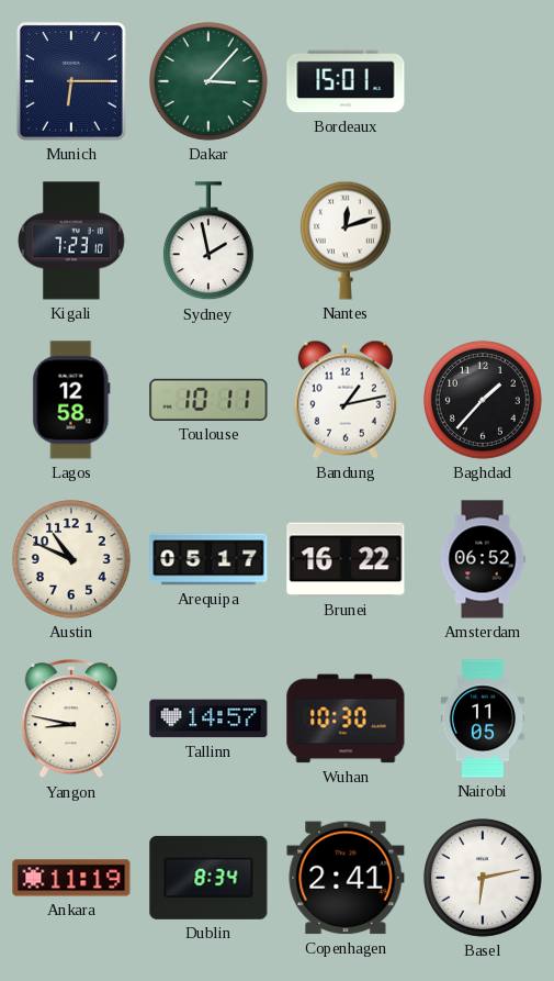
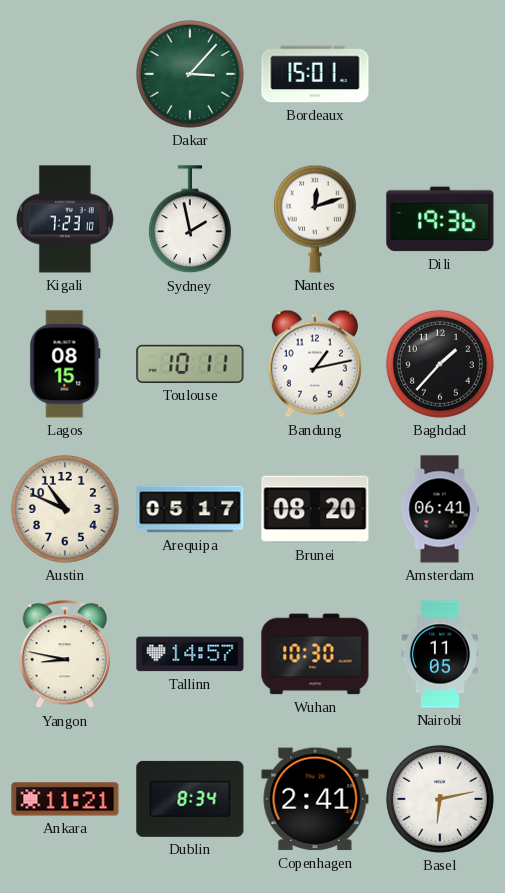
Munich: 6:15 -> none (71, 81)
Dili: none -> 19:36 (440, 219)
Lagos: 12:58 -> 08:15 (65, 364)
Brunei: 16:22 -> 08:20 (315, 509)
Amsterdam: 06:52 -> 06:41 (440, 509)
Ankara: 11:19 -> 11:21 (65, 799)
